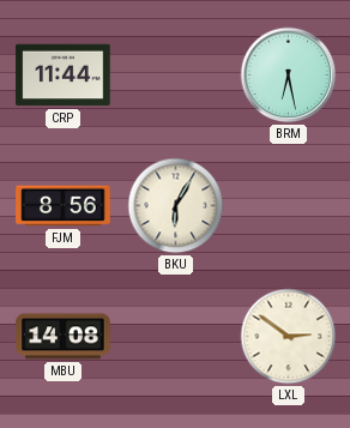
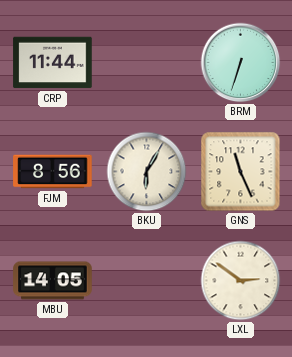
BRM: 6:28 -> 6:33 (241, 63)
GNS: none -> 11:26 (241, 172)
MBU: 14:08 -> 14:05 (53, 281)
